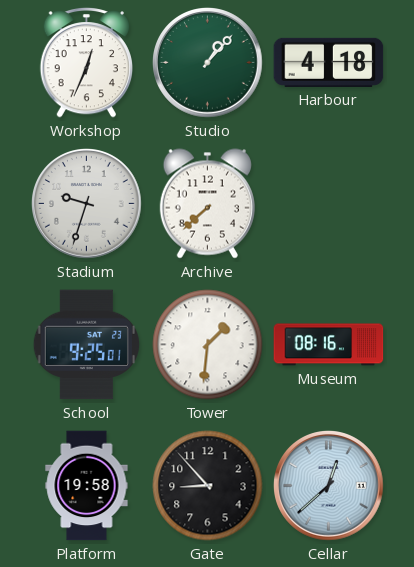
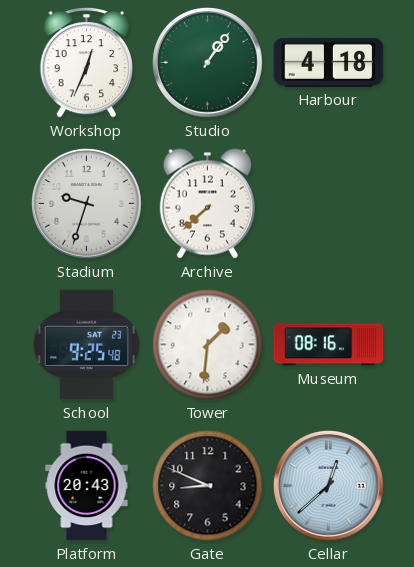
Studio: 1:07 -> 1:06 (208, 63)
School: 9:25:01 -> 9:25:48 (86, 345)
Platform: 19:58 -> 20:43 (87, 486)
Gate: 8:53 -> 8:49 (208, 486)
